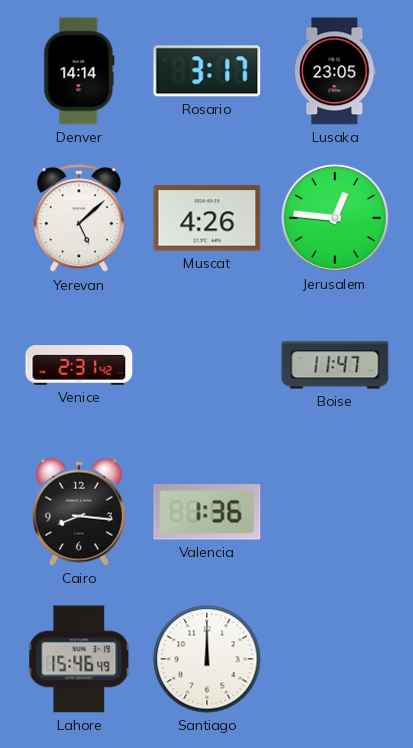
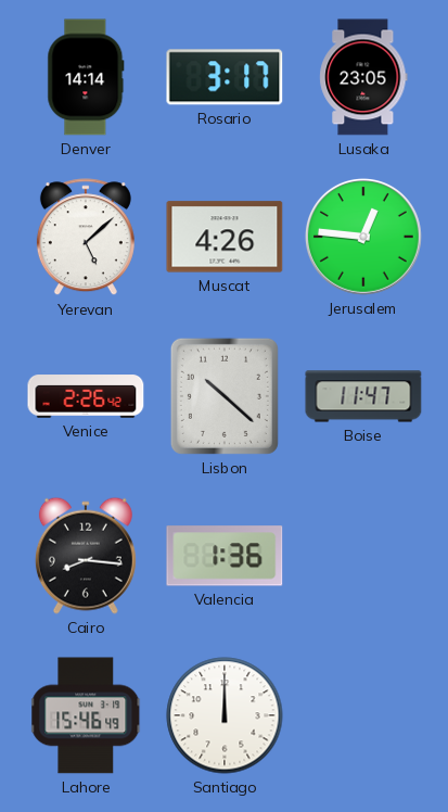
Venice: 2:31 -> 2:26 (86, 396)
Lisbon: none -> 10:22 (225, 396)
